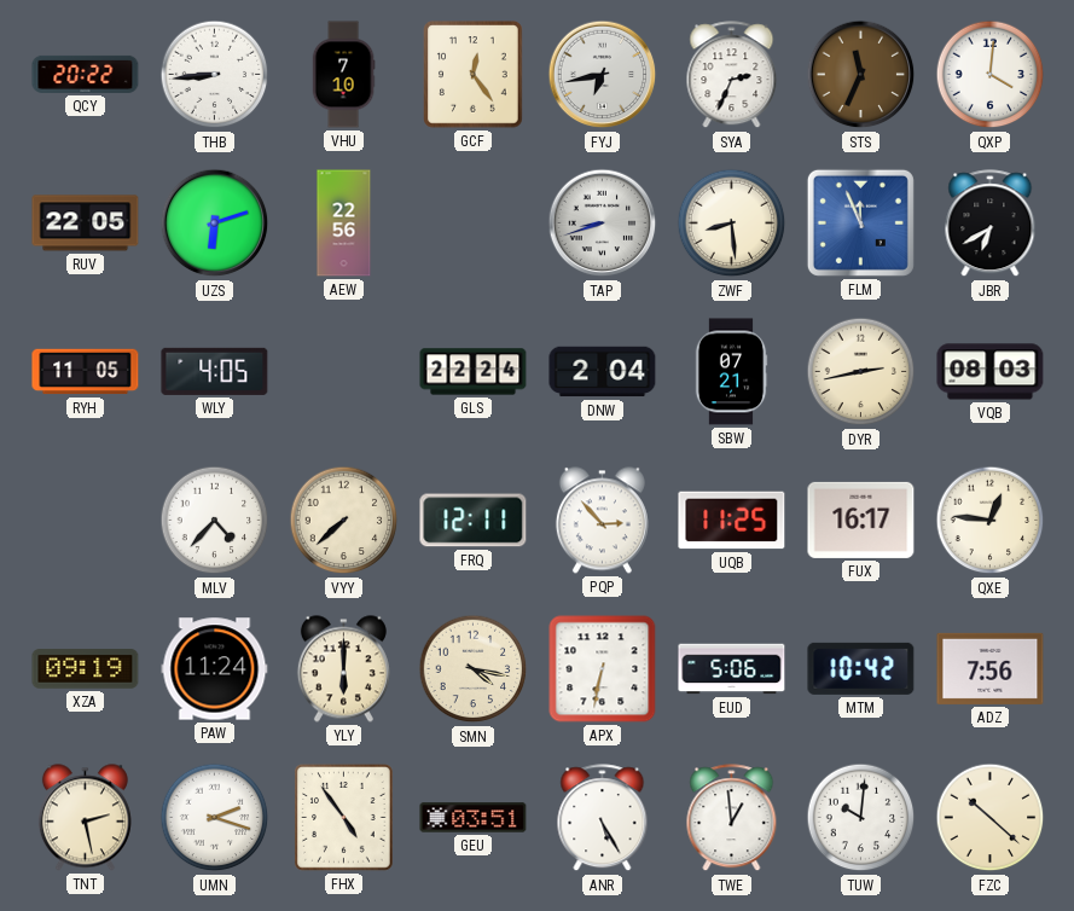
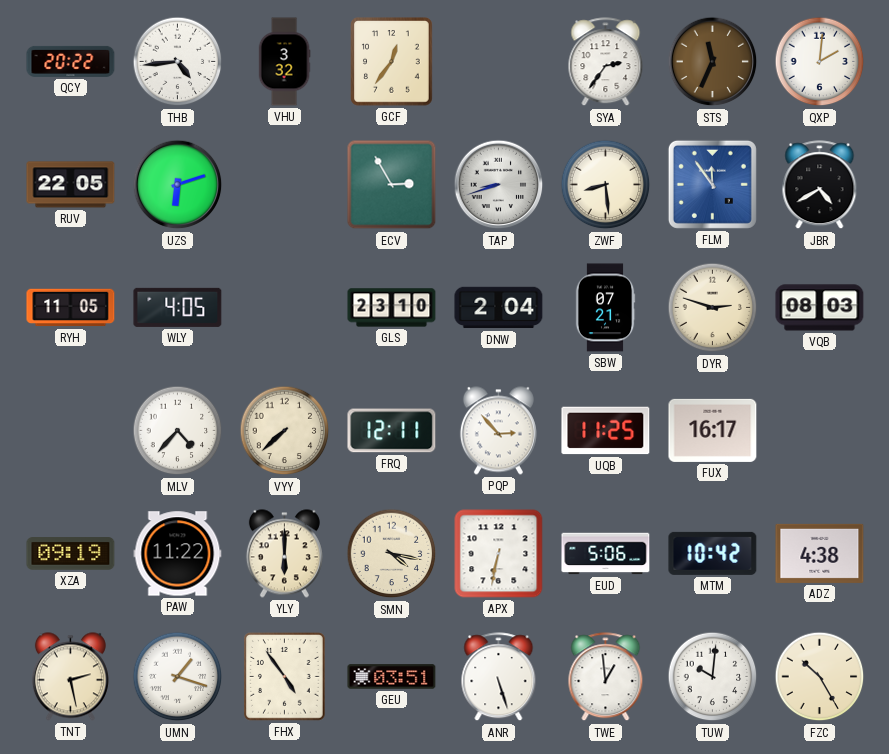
THB: 8:44 -> 4:44 (178, 62)
VHU: 7:10 -> 3:32 (284, 62)
GCF: 12:24 -> 12:36 (392, 62)
FYJ: 6:43 -> none (603, 75)
SYA: 2:34 -> 2:36 (606, 62)
QXP: 4:01 -> 2:01 (820, 62)
AEW: 22:56 -> none (344, 224)
ECV: none -> 2:55 (392, 185)
FLM: 11:56 -> 11:54 (712, 184)
JBR: 6:40 -> 4:40 (820, 185)
GLS: 22:24 -> 23:10 (392, 308)
DYR: 2:43 -> 2:48 (713, 308)
QXE: 12:46 -> none (991, 521)
PAW: 11:24 -> 11:22 (178, 554)
ADZ: 7:56 -> 4:38 (820, 553)
UMN: 2:18 -> 1:18 (178, 677)
ANR: 5:25 -> 5:27 (499, 677)
FZC: 10:22 -> 10:25 (820, 677)
